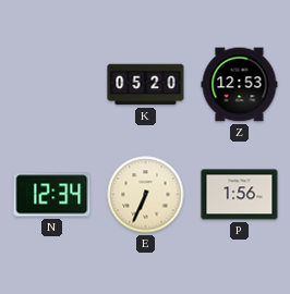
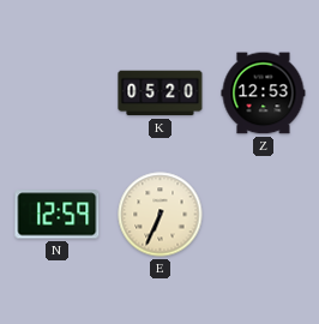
N: 12:34 -> 12:59 (58, 215)
P: 1:56 -> none (240, 195)
